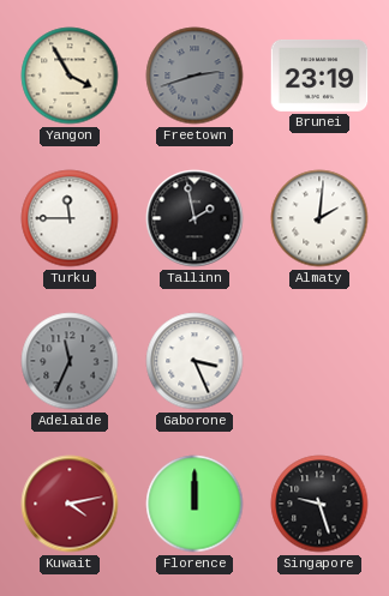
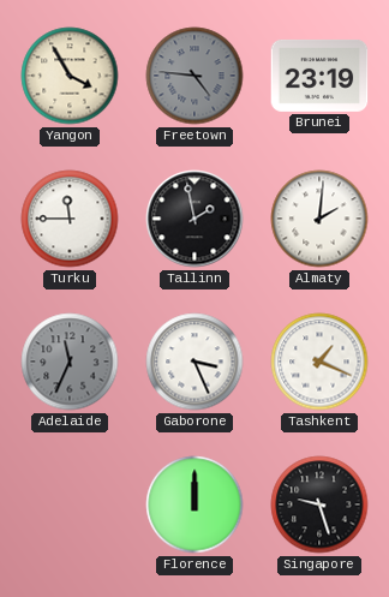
Freetown: 2:42 -> 4:46 (194, 76)
Tashkent: none -> 1:19 (319, 362)
Kuwait: 4:13 -> none (70, 504)
